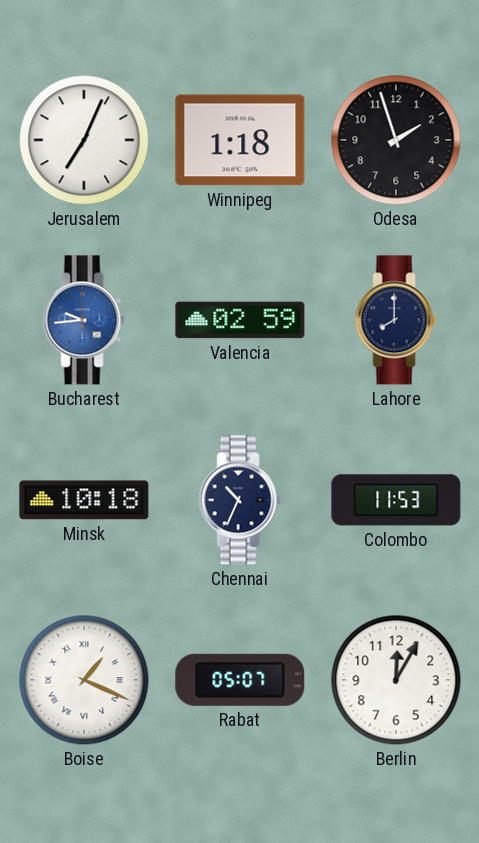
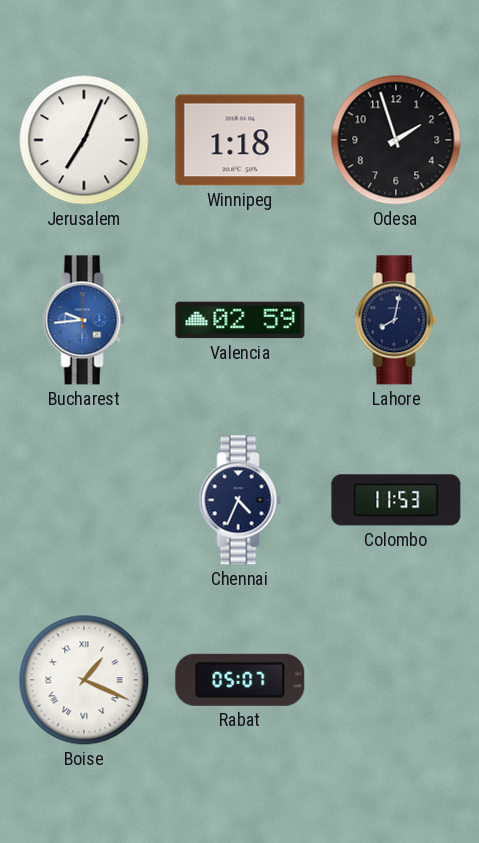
Lahore: 8:00 -> 8:02 (396, 320)
Minsk: 10:18 -> none (84, 500)
Chennai: 10:34 -> 4:34 (240, 500)
Berlin: 12:05 -> none (396, 680)
